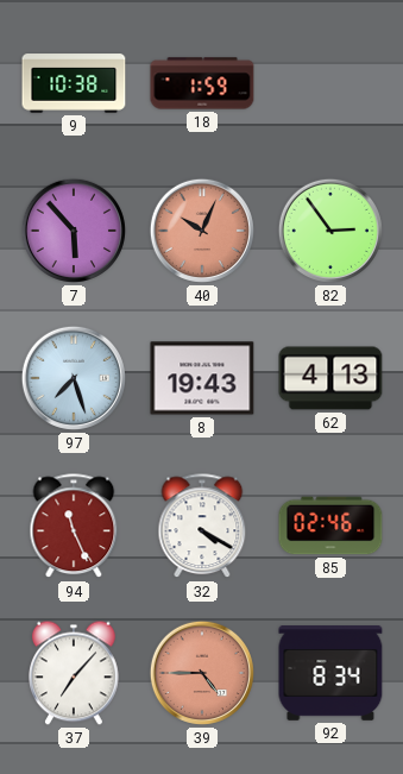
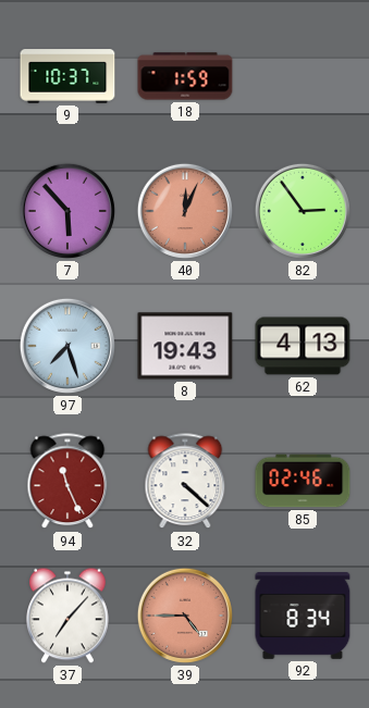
9: 10:38 -> 10:37 (67, 76)
40: 10:04 -> 12:04 (185, 211)
32: 4:20 -> 4:22 (185, 482)
